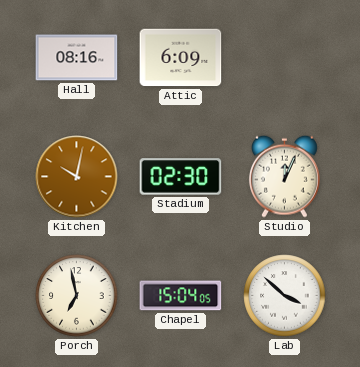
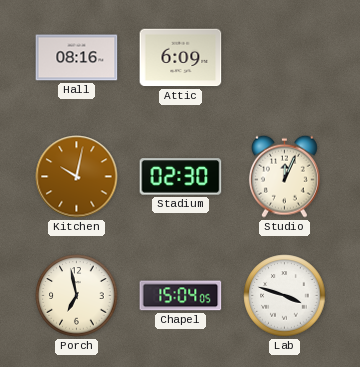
Lab: 3:52 -> 3:48 (285, 296)
